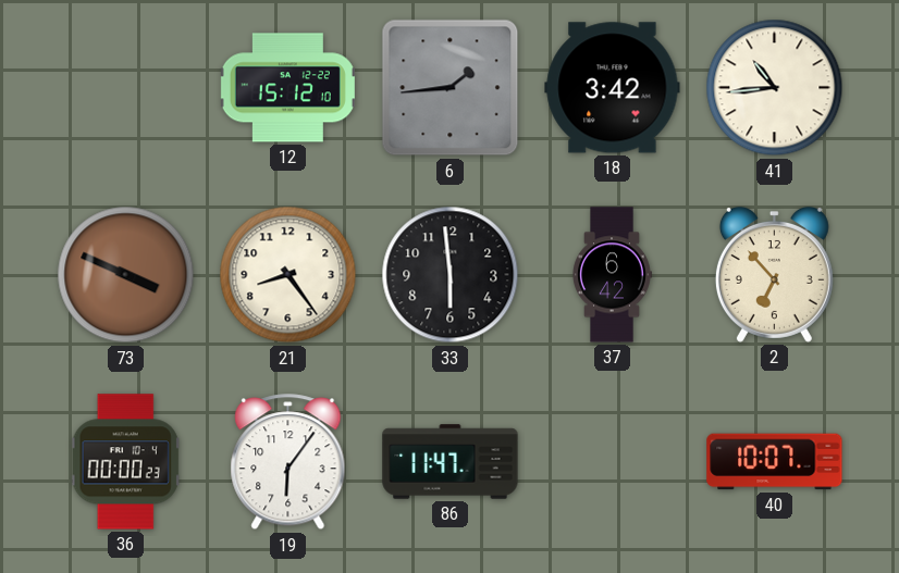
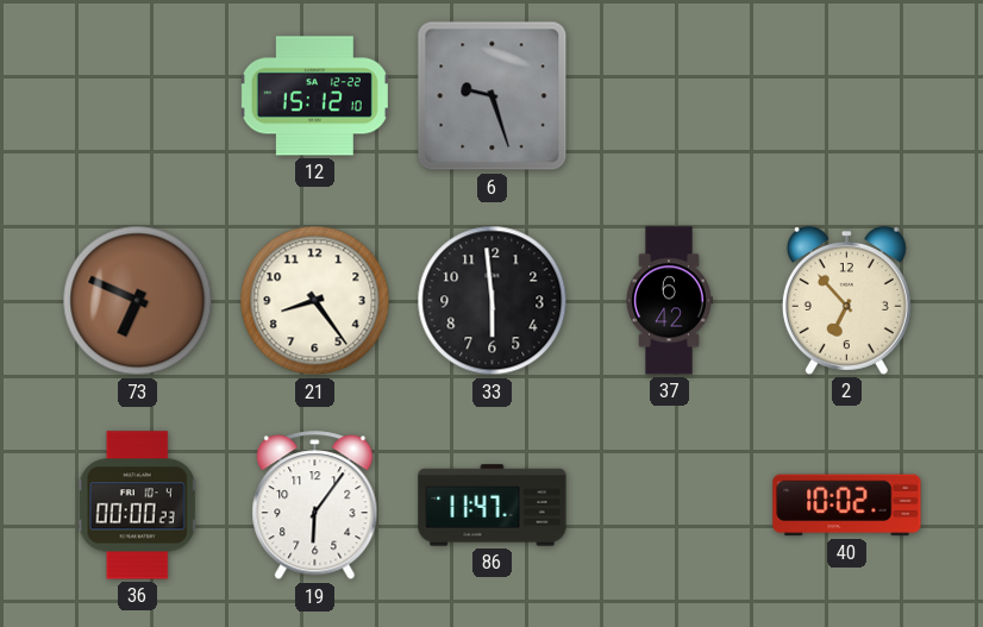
6: 1:44 -> 9:27 (493, 96)
18: 3:42 -> none (613, 88)
41: 10:44 -> none (775, 88)
73: 3:49 -> 6:49 (138, 301)
40: 10:07 -> 10:02 (847, 506)
